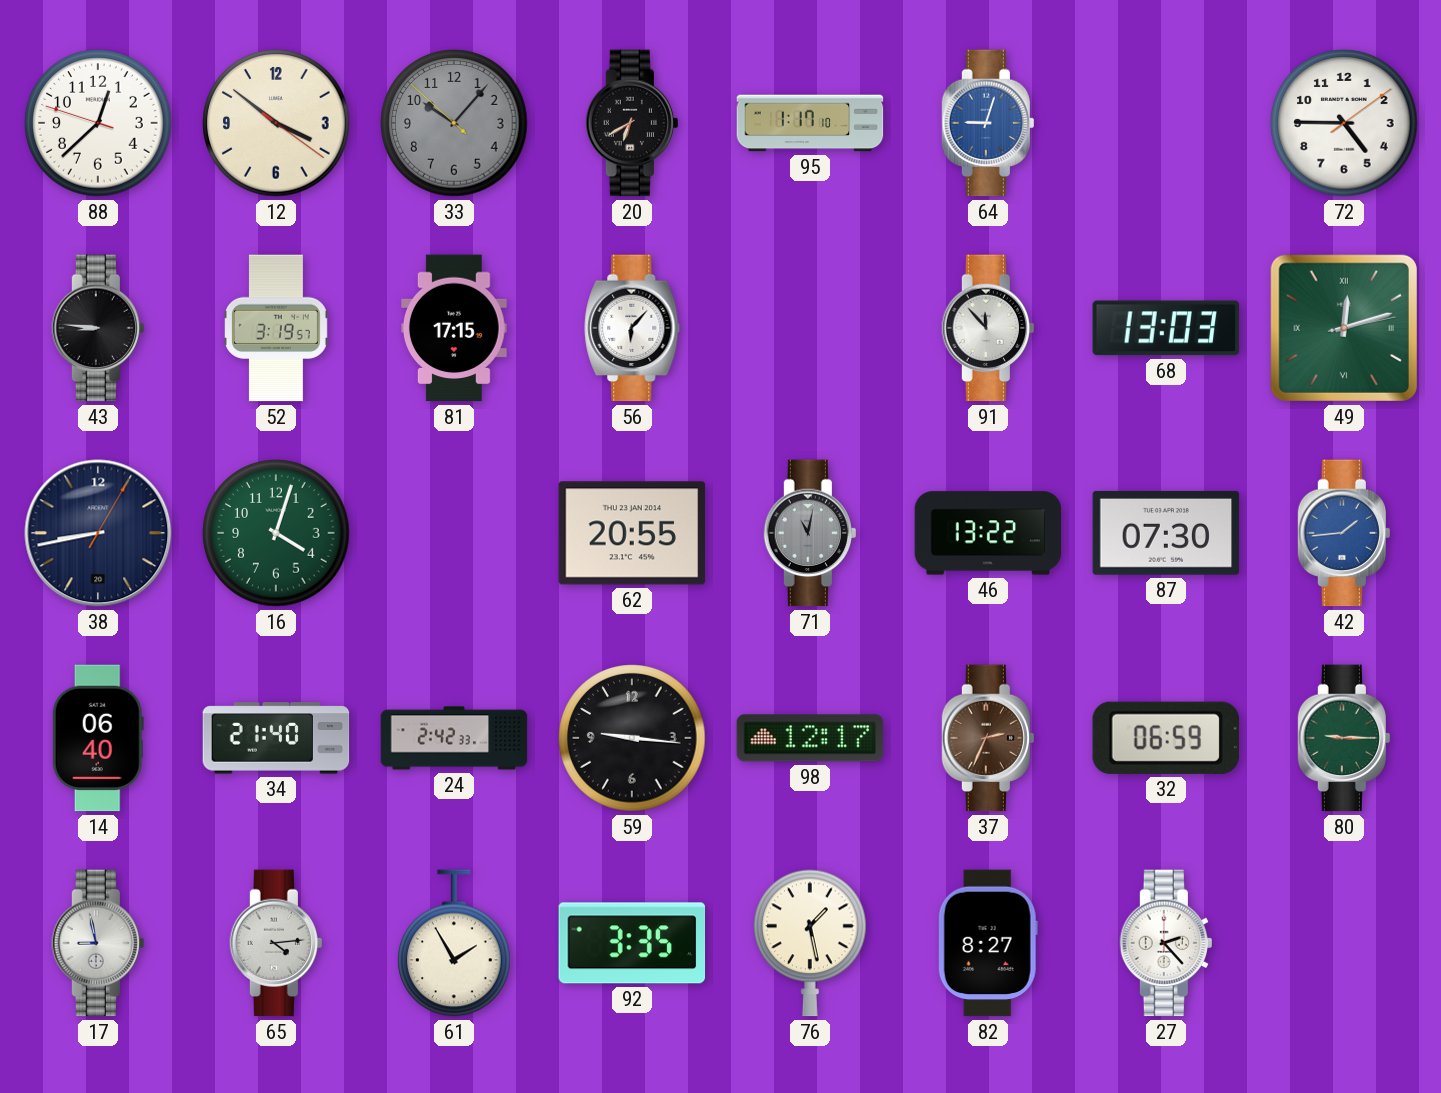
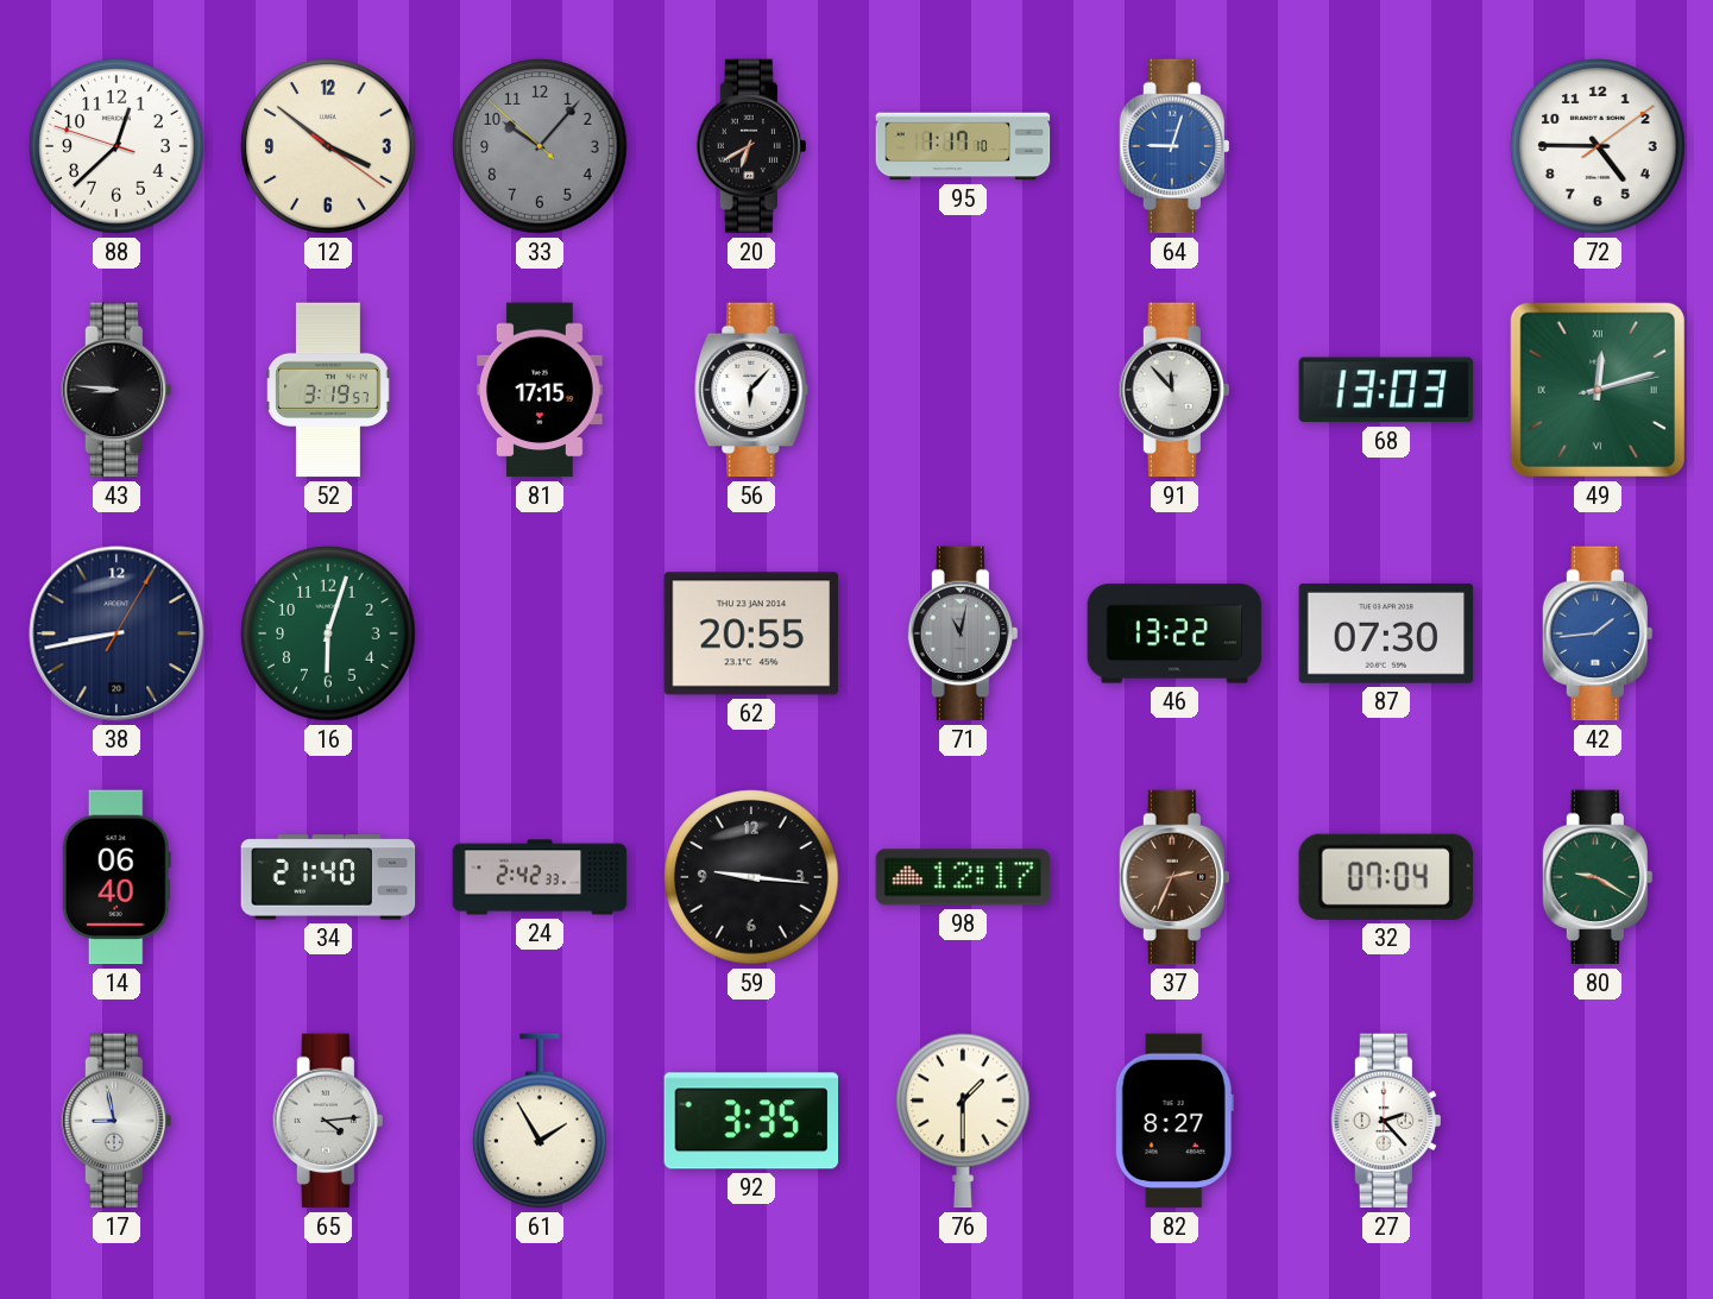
16: 4:03 -> 6:03 (328, 633)
32: 06:59 -> 07:04 (1386, 877)
80: 9:15 -> 9:20 (1597, 877)
76: 1:28 -> 1:30 (964, 1121)
